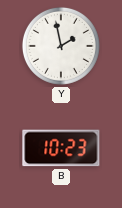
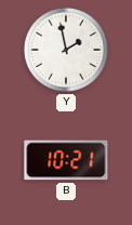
B: 10:23 -> 10:21 (66, 160)
